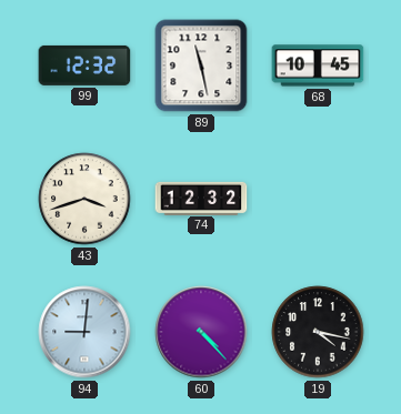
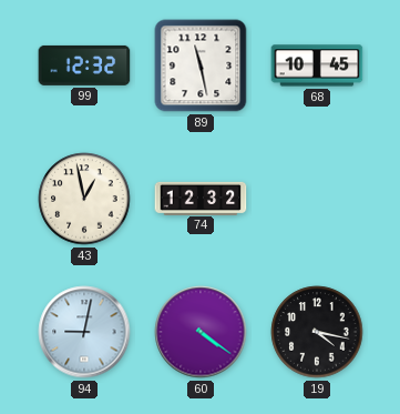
43: 3:42 -> 12:58 (84, 199)
94: 9:01 -> 9:02 (84, 332)
60: 4:23 -> 4:21 (201, 332)
